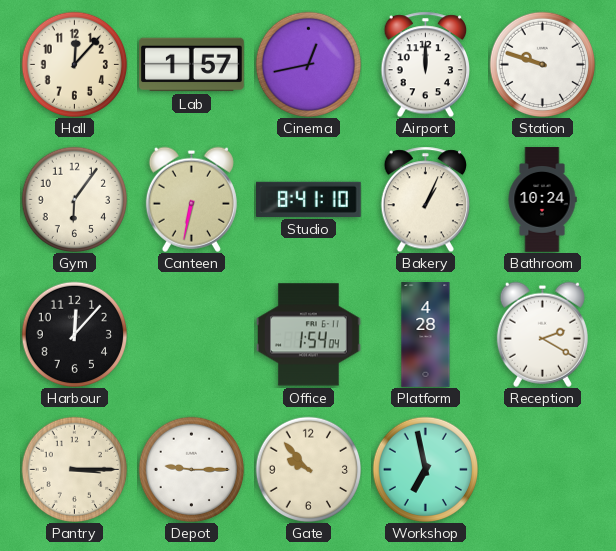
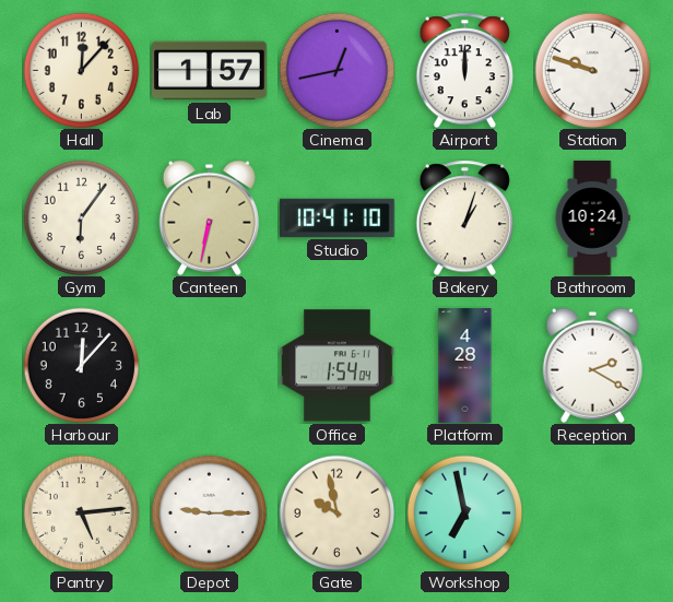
Studio: 8:41 -> 10:41 (338, 217)
Bakery: 1:04 -> 1:03 (464, 217)
Pantry: 3:15 -> 5:14 (81, 512)
Gate: 9:53 -> 9:58 (336, 512)
